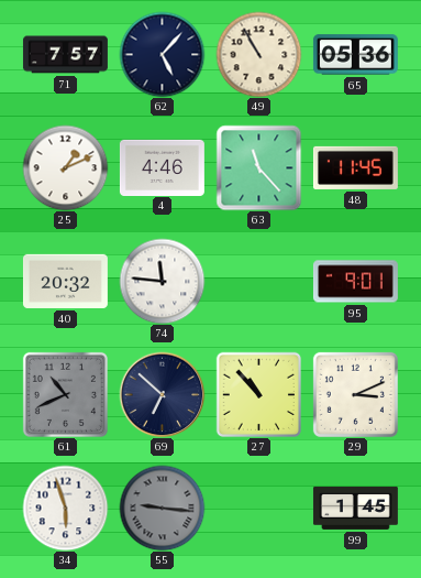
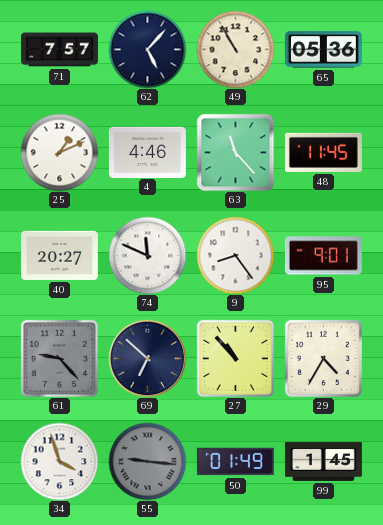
40: 20:32 -> 20:27 (59, 255)
74: 11:46 -> 11:49 (147, 255)
9: none -> 8:24 (235, 255)
61: 10:41 -> 9:23 (59, 358)
29: 3:11 -> 4:35 (323, 358)
34: 5:57 -> 3:57 (59, 461)
50: none -> 01:49 (235, 462)
